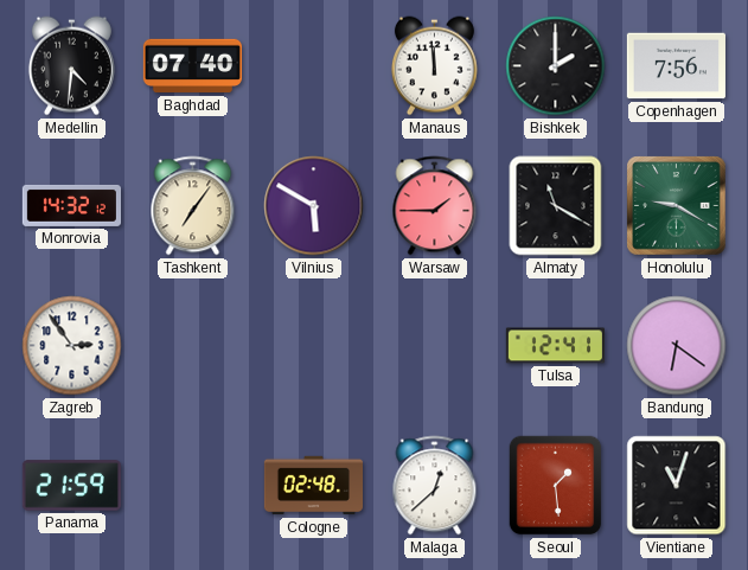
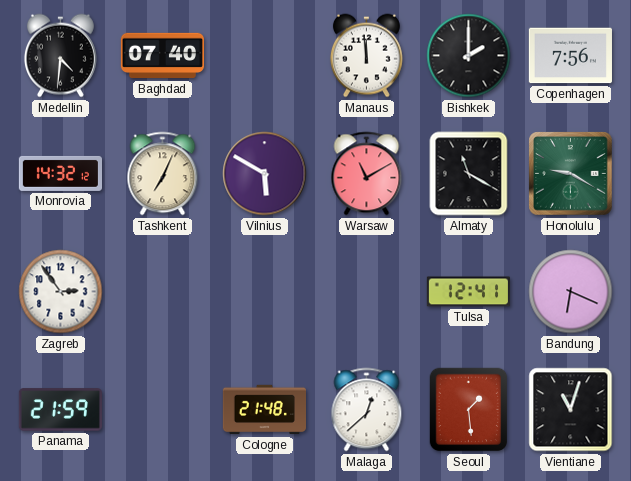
Tashkent: 7:06 -> 7:04 (163, 174)
Warsaw: 1:45 -> 11:10 (367, 174)
Bandung: 6:21 -> 6:19 (571, 292)
Cologne: 02:48 -> 21:48 (264, 410)
